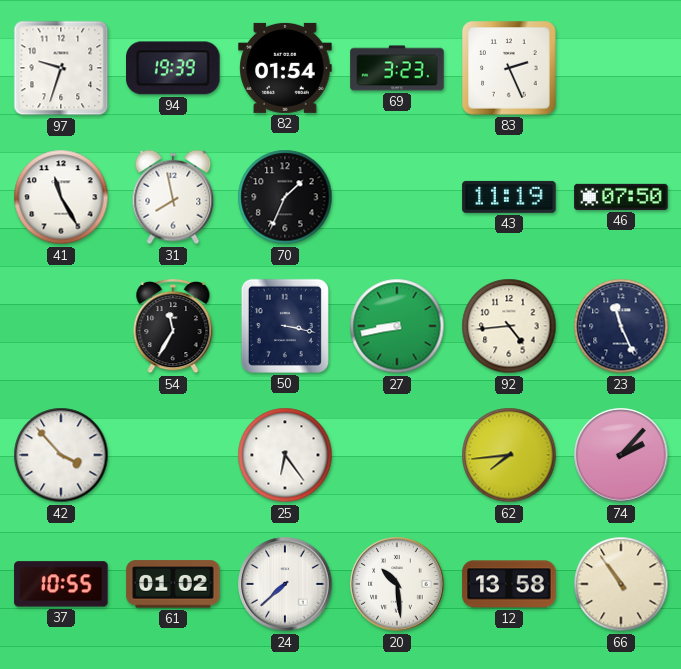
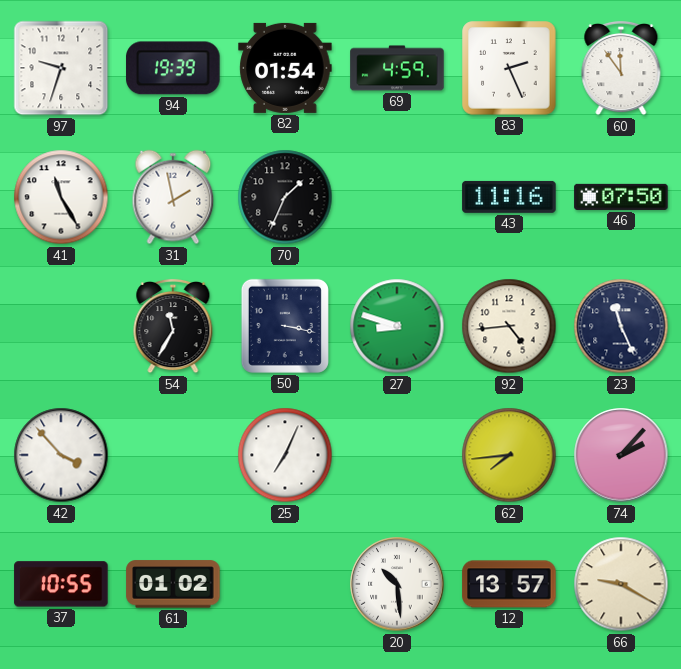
69: 3:23 -> 4:59 (397, 68)
60: none -> 11:54 (621, 68)
31: 7:58 -> 1:58 (173, 197)
43: 11:19 -> 11:16 (509, 197)
27: 8:43 -> 8:48 (397, 326)
25: 6:24 -> 7:04 (285, 455)
24: 7:38 -> none (285, 584)
12: 13:58 -> 13:57 (509, 584)
66: 10:54 -> 9:20 (621, 584)
